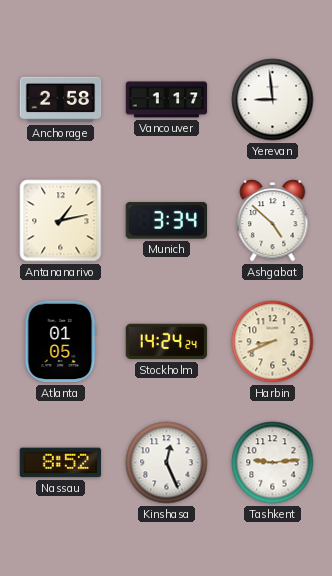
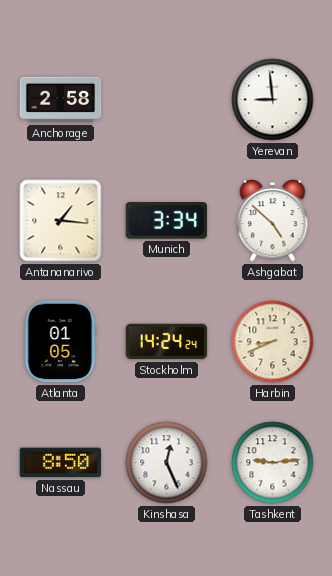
Vancouver: 1:17 -> none (167, 100)
Antananarivo: 1:13 -> 1:16 (61, 221)
Nassau: 8:52 -> 8:50 (61, 463)
